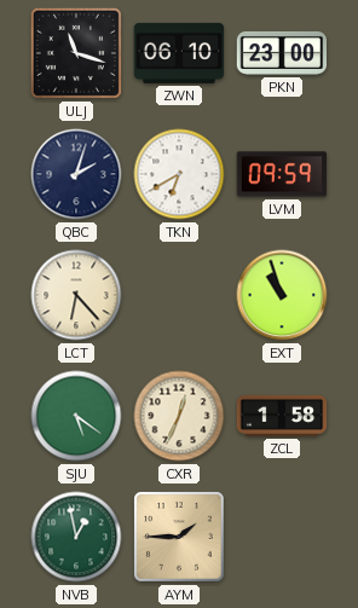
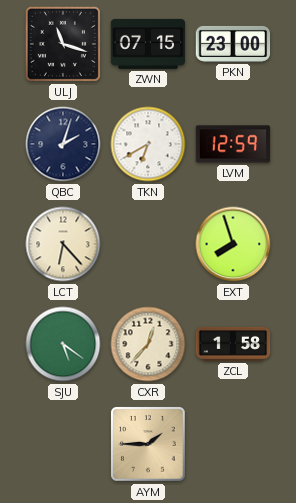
ZWN: 06:10 -> 07:15 (148, 44)
LVM: 09:59 -> 12:59 (233, 144)
EXT: 10:57 -> 7:57 (233, 244)
CXR: 12:34 -> 12:37 (148, 344)
NVB: 12:58 -> none (76, 537)
